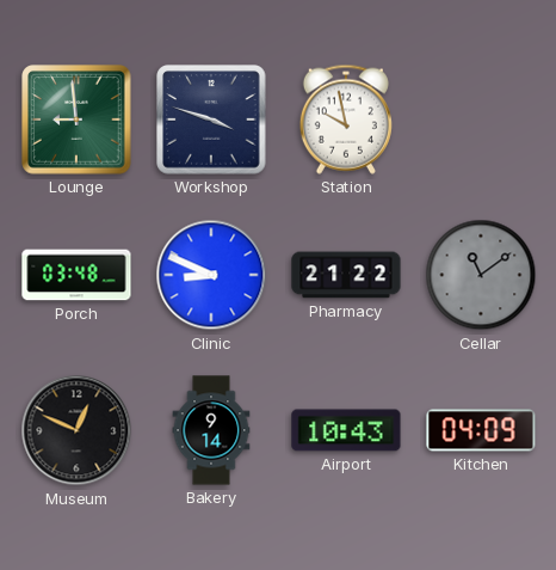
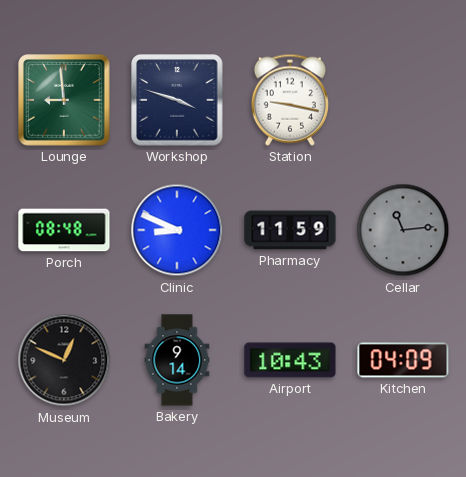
Station: 9:58 -> 9:17 (290, 100)
Porch: 03:48 -> 08:48 (64, 230)
Pharmacy: 21:22 -> 11:59 (290, 230)
Cellar: 11:09 -> 11:14 (403, 230)
